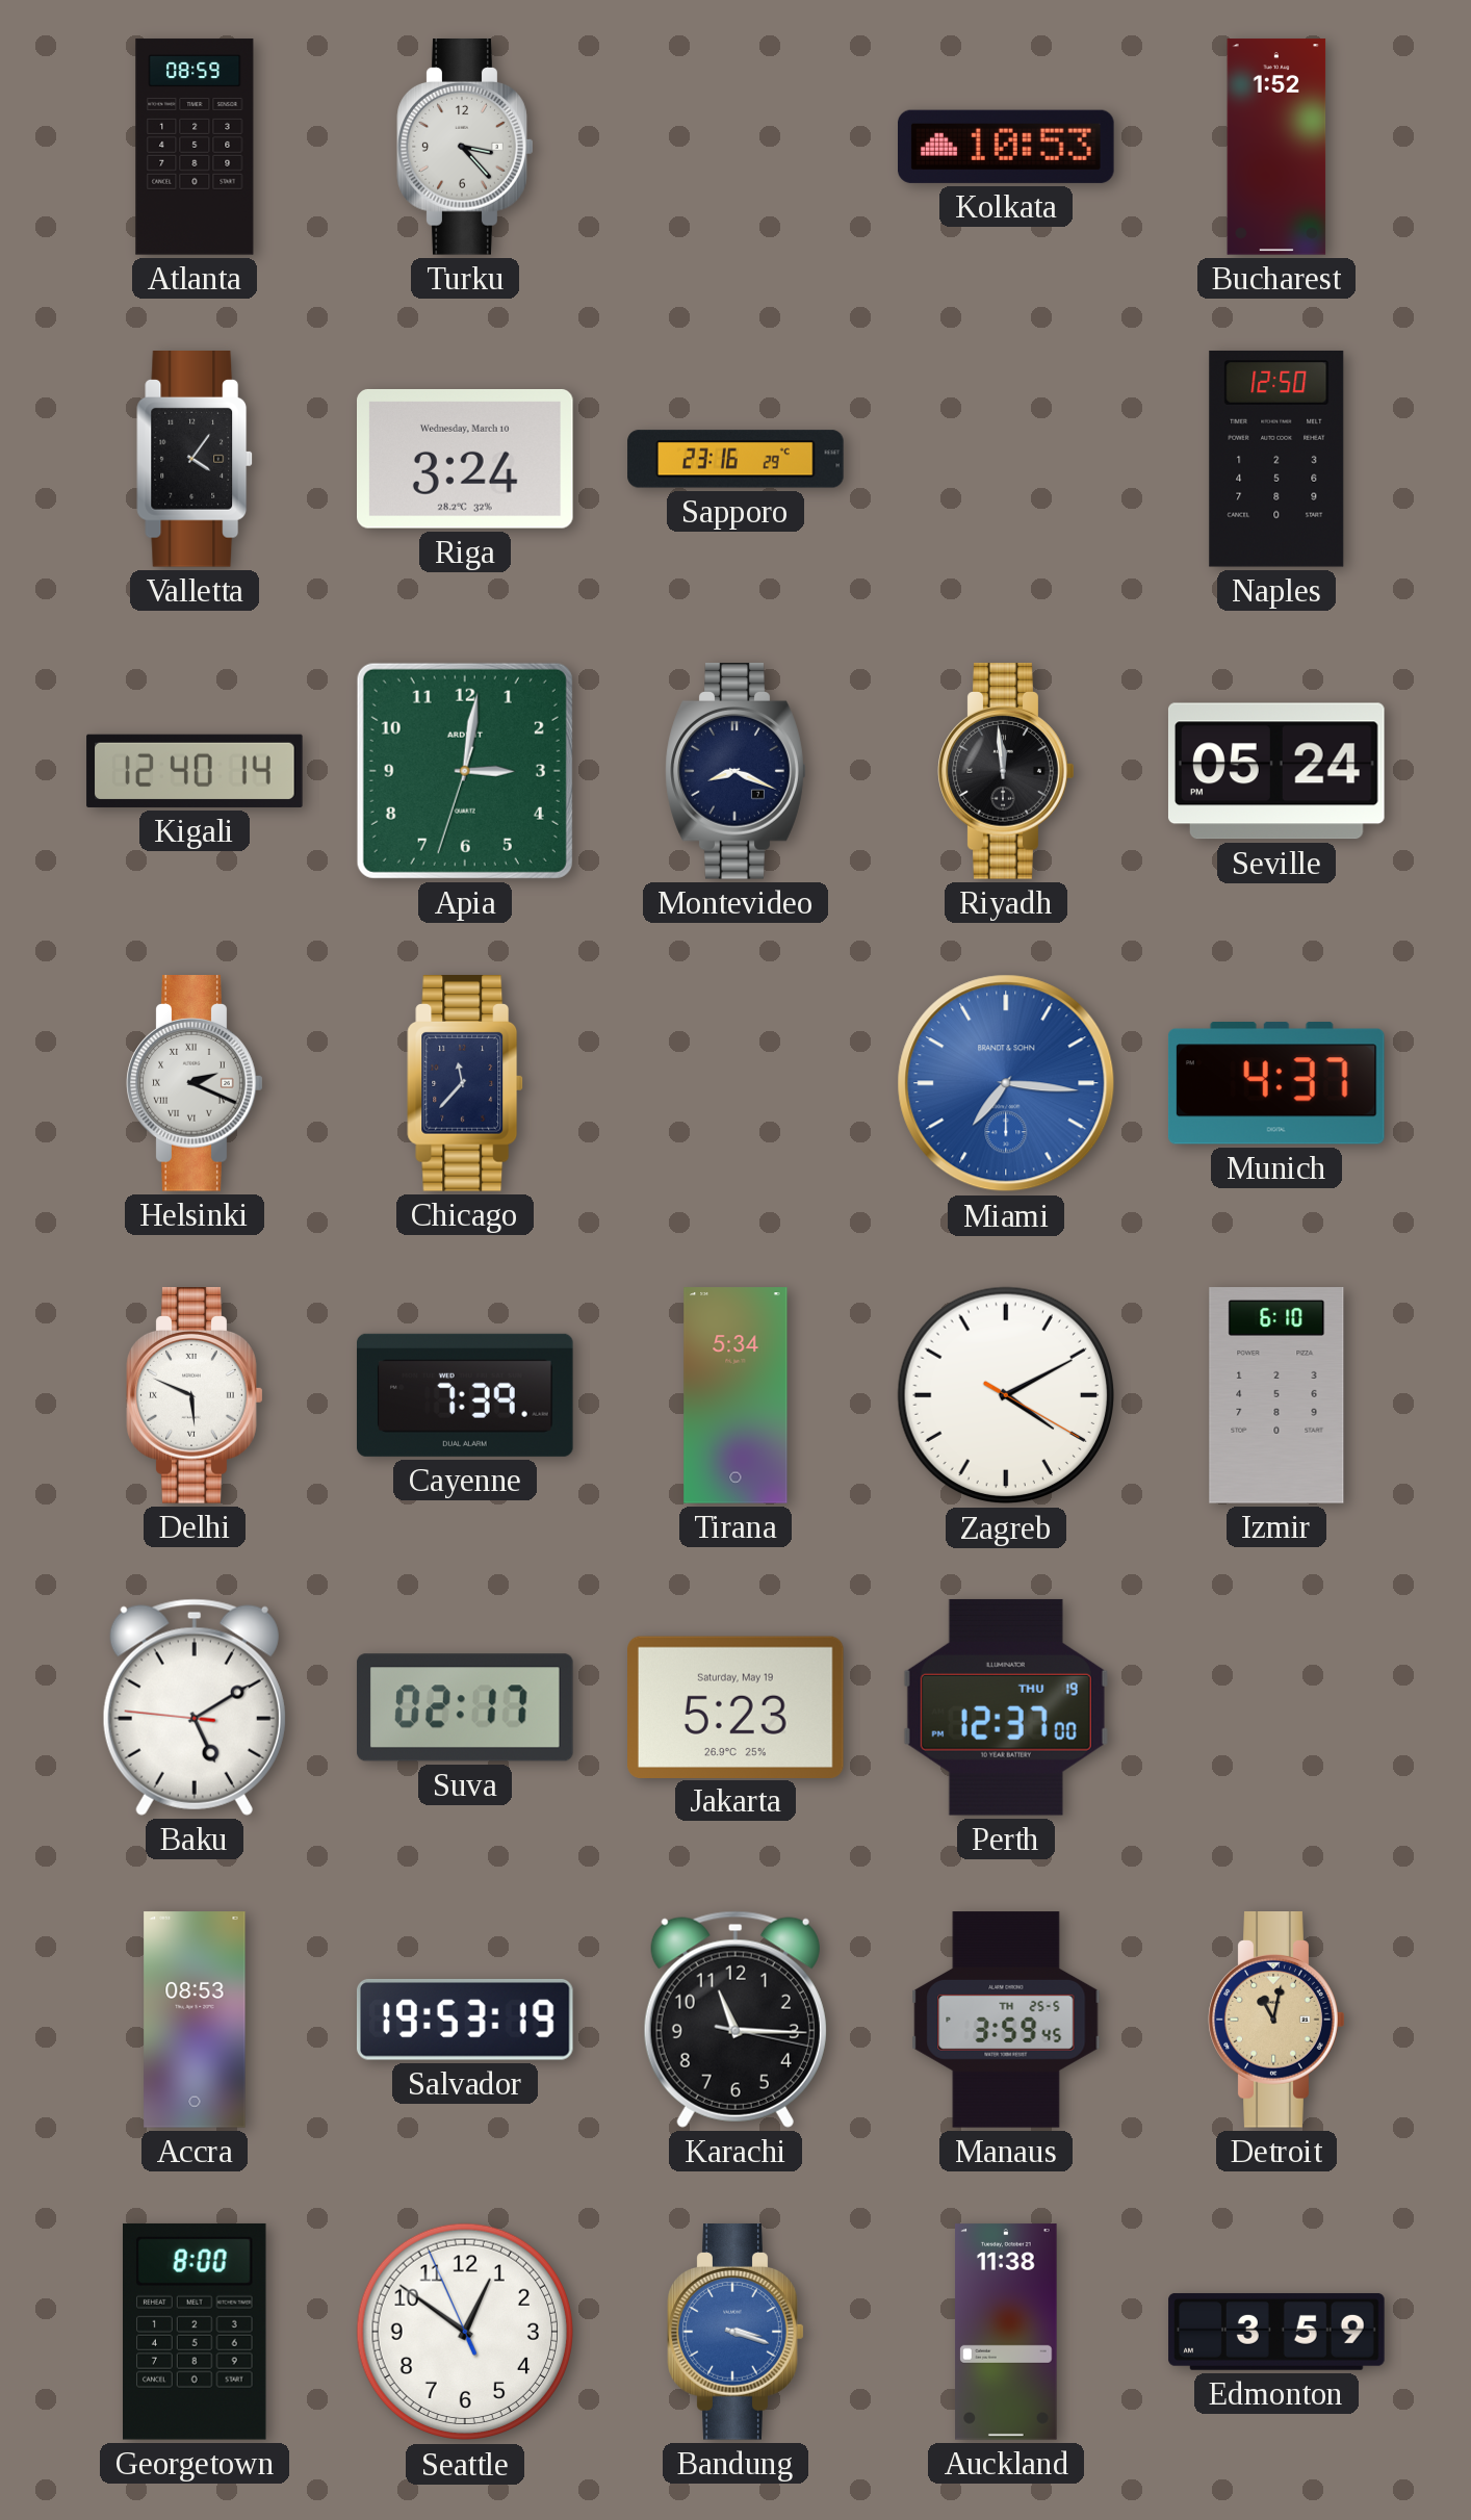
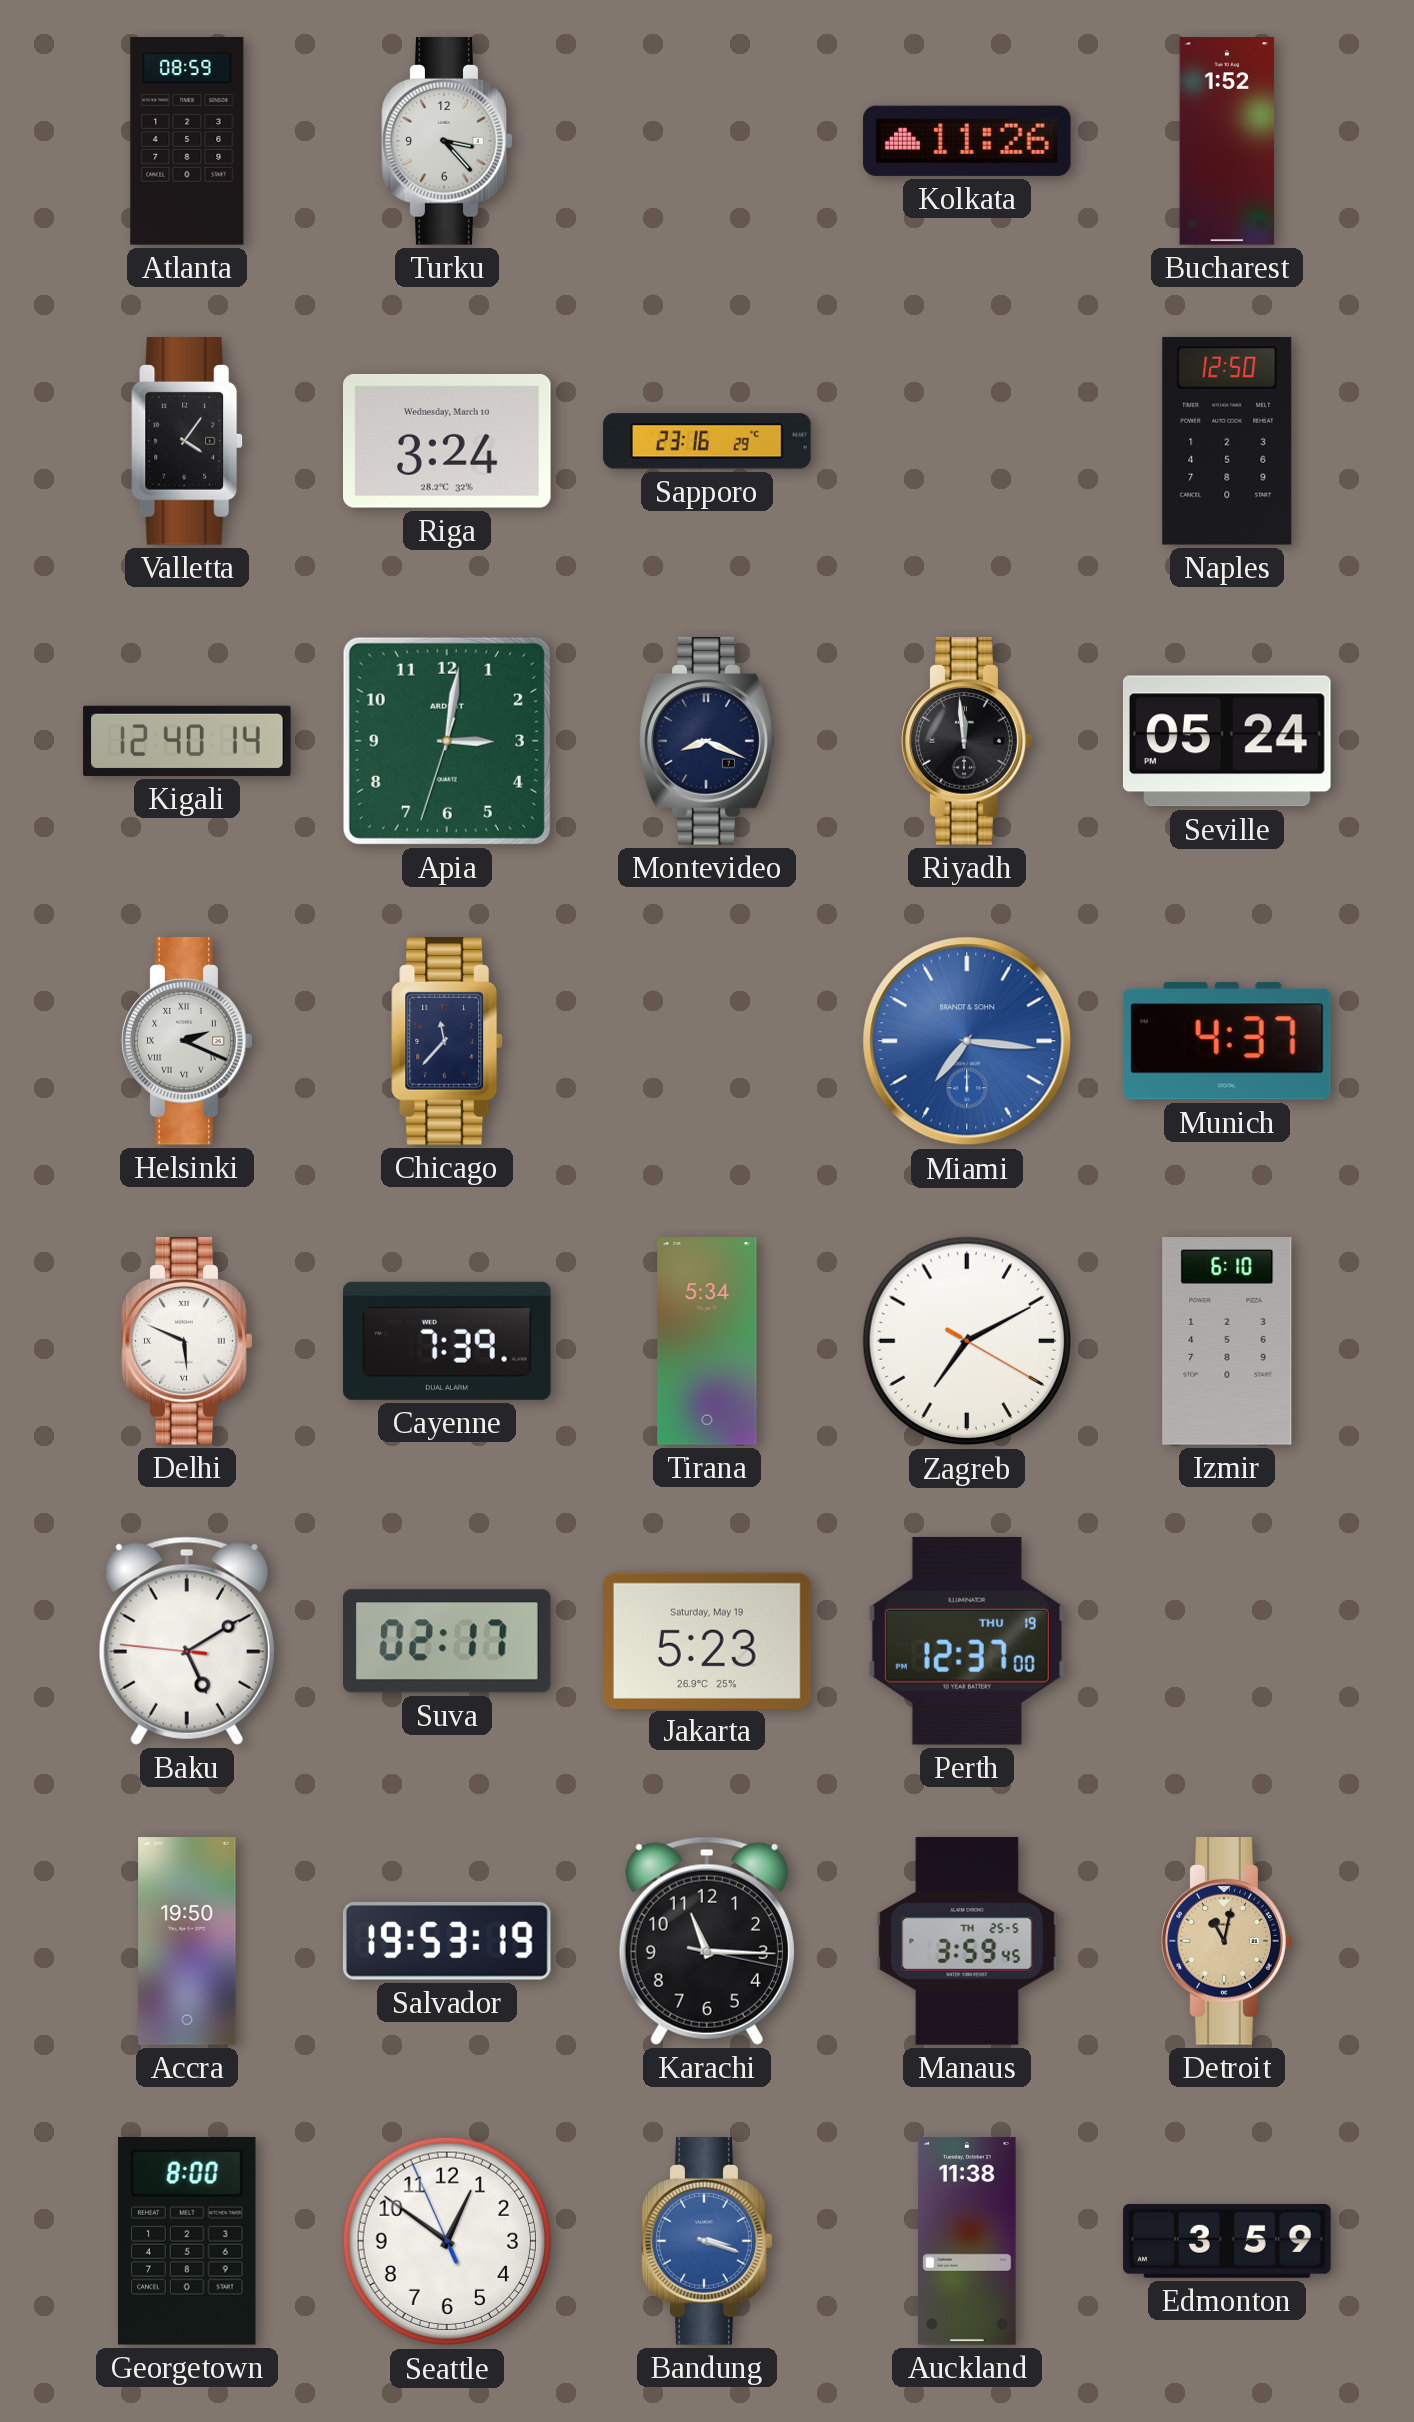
Kolkata: 10:53 -> 11:26 (968, 141)
Zagreb: 4:10 -> 7:10 (967, 1341)
Accra: 08:53 -> 19:50 (187, 1941)
